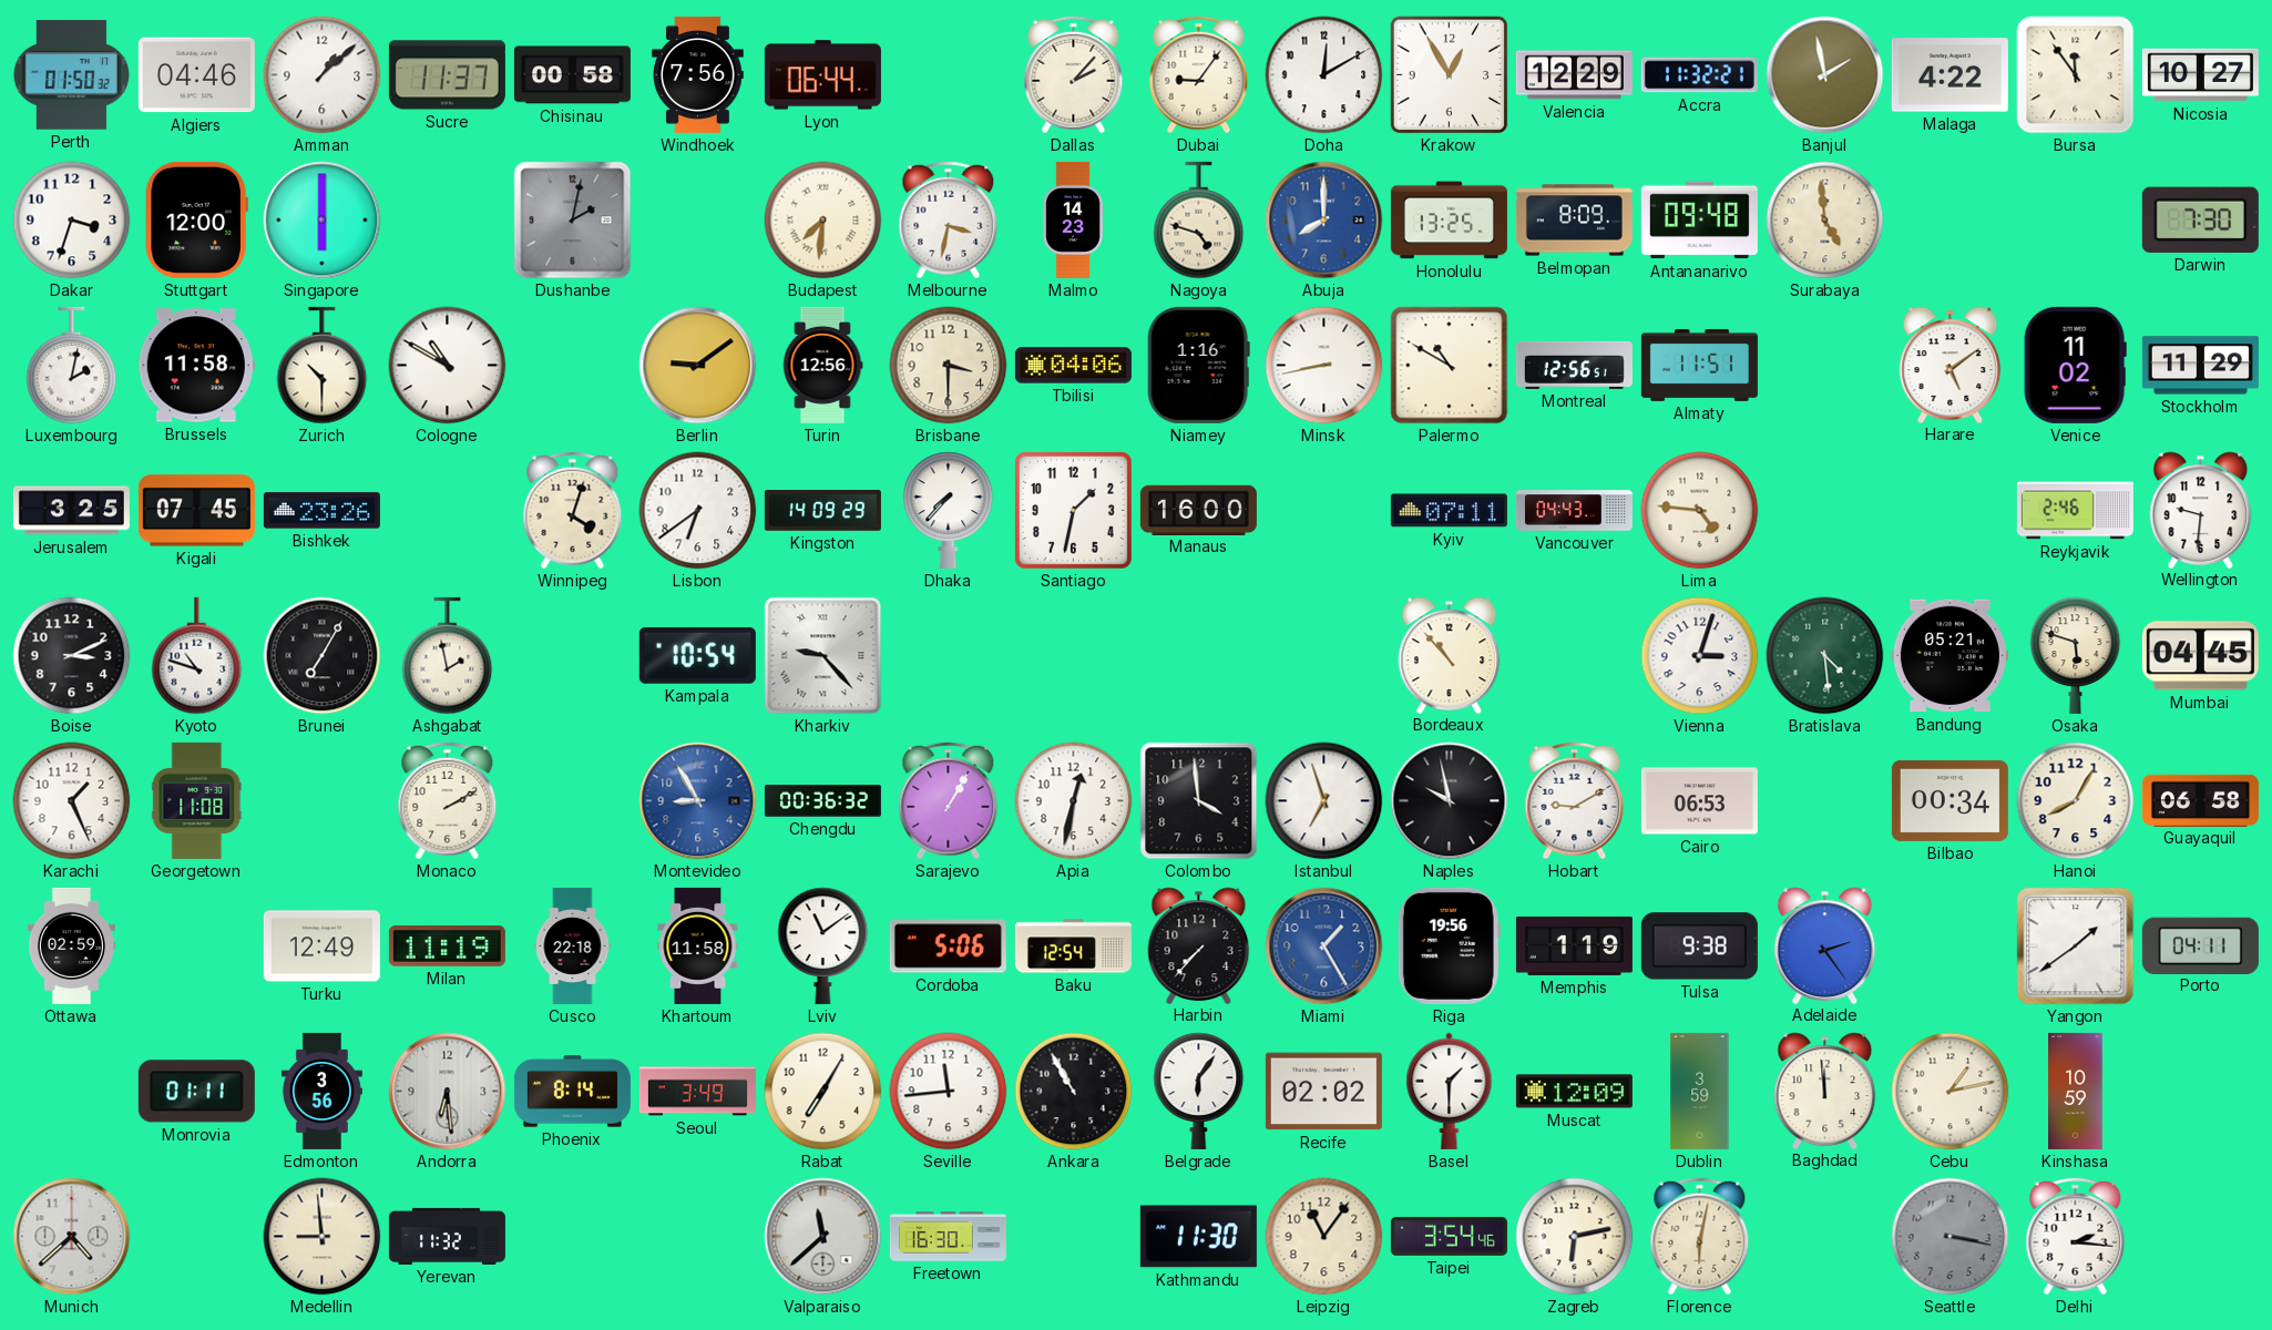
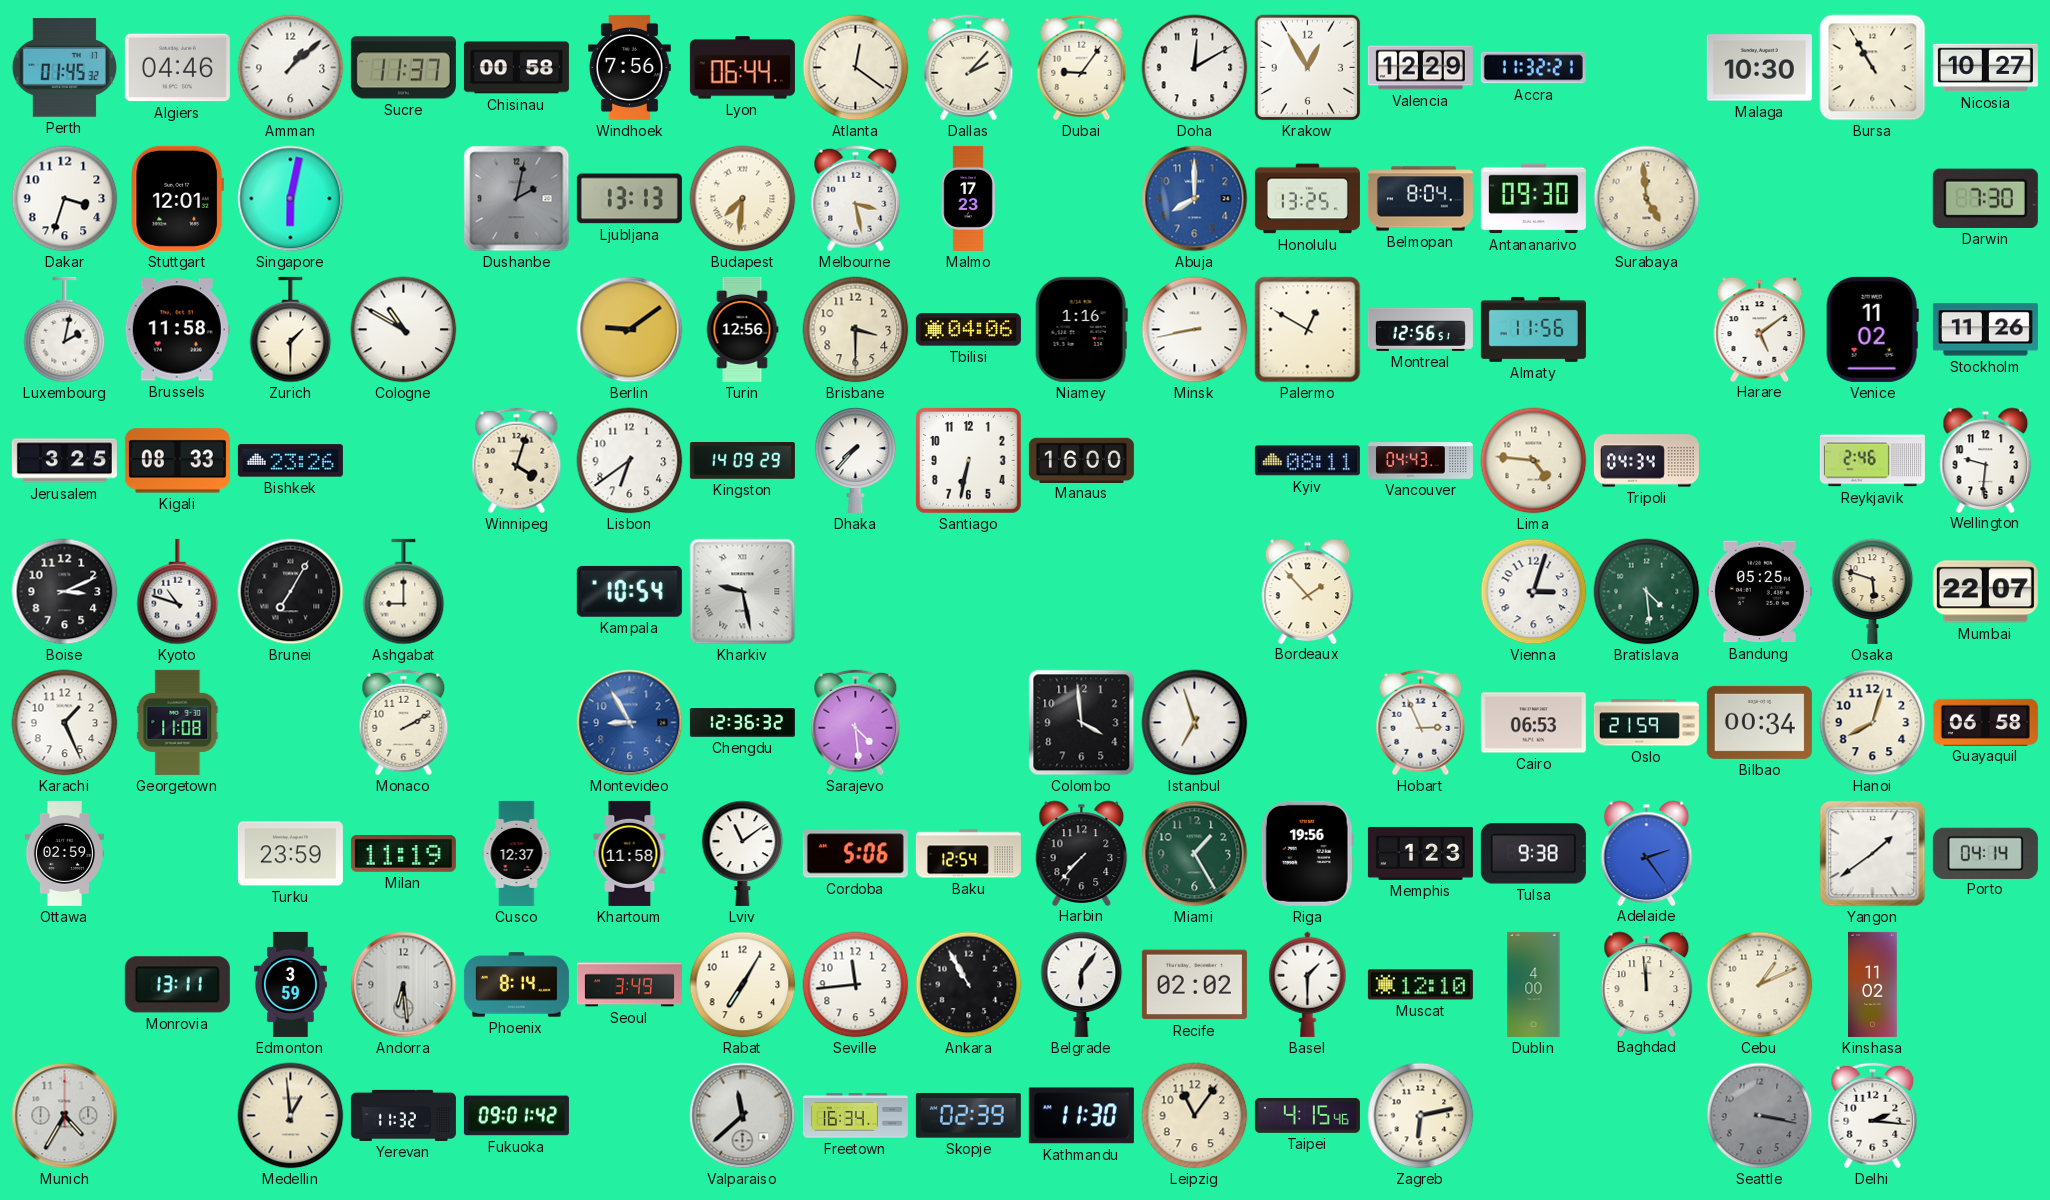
Perth: 01:50 -> 01:45 (64, 68)
Atlanta: none -> 12:21 (856, 68)
Banjul: 1:58 -> none (1825, 75)
Malaga: 4:22 -> 10:30 (1759, 68)
Bursa: 11:54 -> 10:55 (1873, 68)
Stuttgart: 12:00 -> 12:01 (177, 198)
Singapore: 6:00 -> 6:02 (291, 199)
Ljubljana: none -> 13:13 (629, 199)
Melbourne: 3:32 -> 3:28 (856, 199)
Malmo: 14:23 -> 17:23 (968, 198)
Nagoya: 4:48 -> none (1199, 221)
Belmopan: 8:09 -> 8:04 (1420, 199)
Antananarivo: 09:48 -> 09:30 (1533, 199)
Zurich: 10:30 -> 1:30 (291, 330)
Palermo: 10:50 -> 12:50 (1308, 330)
Almaty: 11:51 -> 11:56 (1533, 329)
Stockholm: 11:29 -> 11:26 (1985, 330)
Kigali: 07:45 -> 08:33 (177, 461)
Santiago: 1:32 -> 6:32 (968, 460)
Kyiv: 07:11 -> 08:11 (1307, 461)
Tripoli: none -> 04:34 (1646, 461)
Ashgabat: 1:58 -> 9:00 (404, 592)
Kharkiv: 9:23 -> 9:28 (743, 592)
Bordeaux: 10:53 -> 1:53 (1308, 591)
Bandung: 05:21 -> 05:25 (1759, 592)
Mumbai: 04:45 -> 22:07 (1985, 592)
Chengdu: 00:36 -> 12:36 (742, 723)
Sarajevo: 1:05 -> 4:29 (856, 723)
Apia: 12:32 -> none (1074, 801)
Naples: 9:58 -> none (1450, 801)
Hobart: 9:10 -> 2:56 (1421, 723)
Oslo: none -> 21:59 (1646, 723)
Hanoi: 8:05 -> 8:03 (1873, 723)
Turku: 12:49 -> 23:59 (290, 854)
Cusco: 22:18 -> 12:37 (517, 853)
Miami dial: blue -> green (1195, 854)
Memphis: 1:19 -> 1:23 (1420, 853)
Porto: 04:11 -> 04:14 (1985, 853)
Monrovia: 01:11 -> 13:11 (177, 985)
Edmonton: 3:56 -> 3:59 (290, 984)
Muscat: 12:09 -> 12:10 (1420, 985)
Dublin: 3:59 -> 4:00 (1534, 984)
Cebu: 1:13 -> 1:11 (1760, 985)
Kinshasa: 10:59 -> 11:02 (1873, 984)
Munich: 4:38 -> 4:35 (65, 1116)
Medellin: 8:59 -> 12:59 (291, 1116)
Fukuoka: none -> 09:01 (516, 1116)
Freetown: 16:30 -> 16:34 (855, 1116)
Skopje: none -> 02:39 (968, 1116)
Taipei: 3:54 -> 4:15 (1307, 1115)
Florence: 6:02 -> none (1700, 1237)
